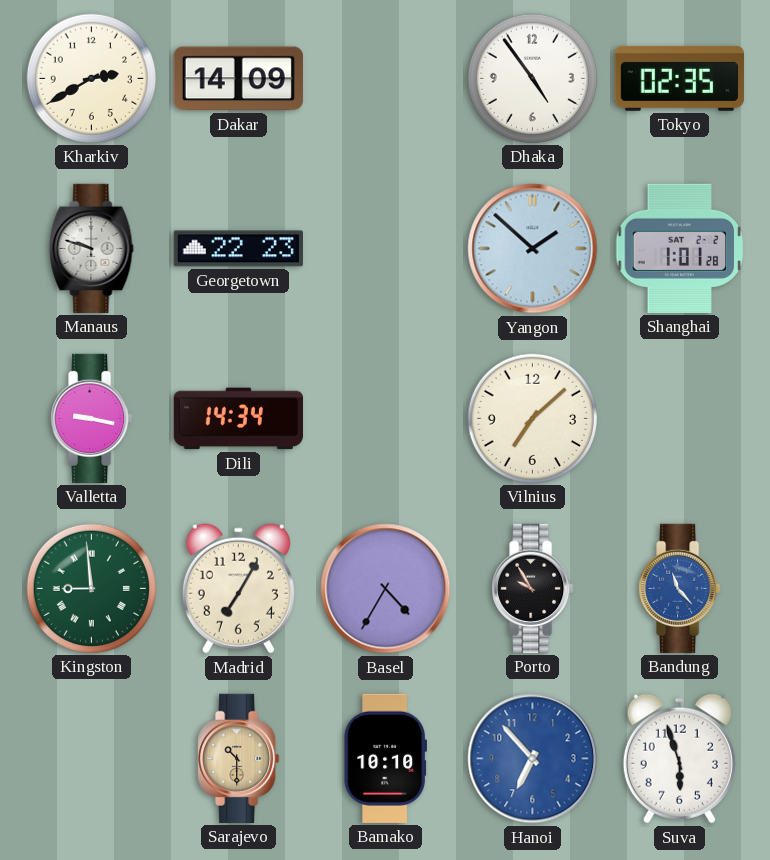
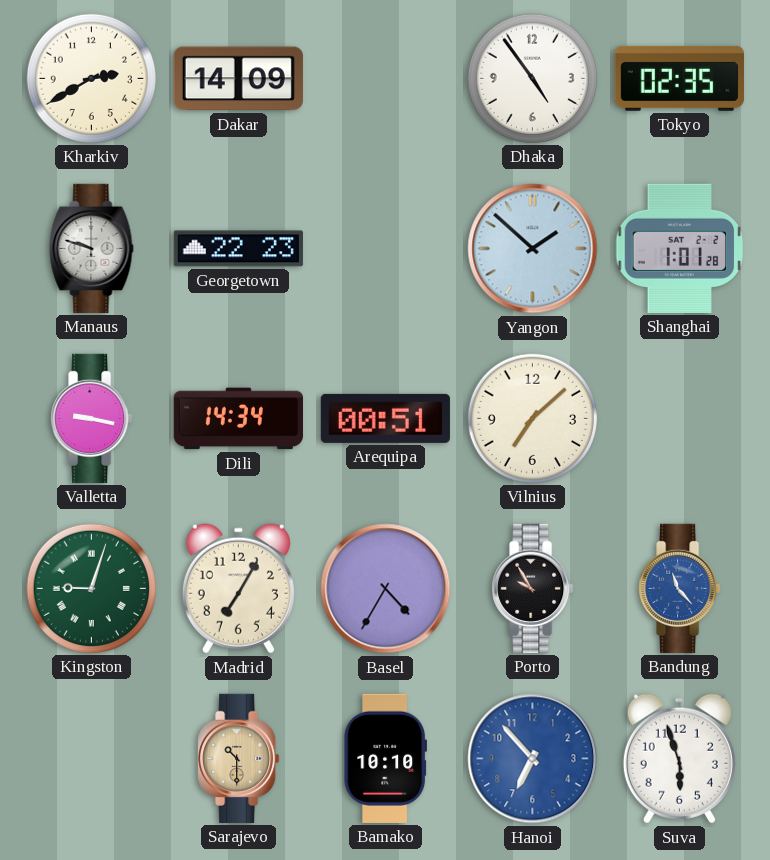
Arequipa: none -> 00:51 (385, 418)
Kingston: 8:59 -> 9:03 (91, 588)
